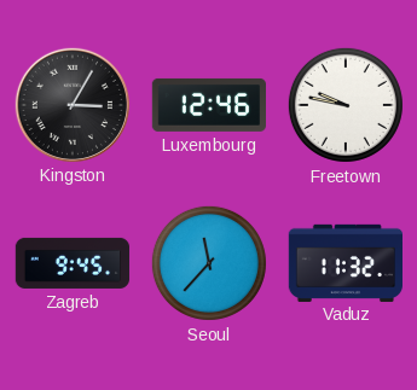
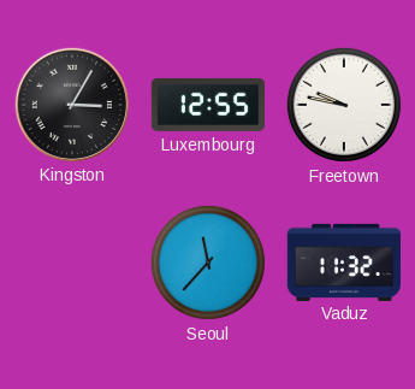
Luxembourg: 12:46 -> 12:55 (207, 105)
Zagreb: 9:45 -> none (73, 263)
